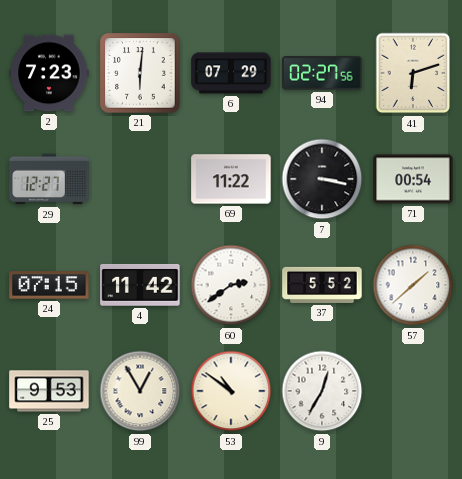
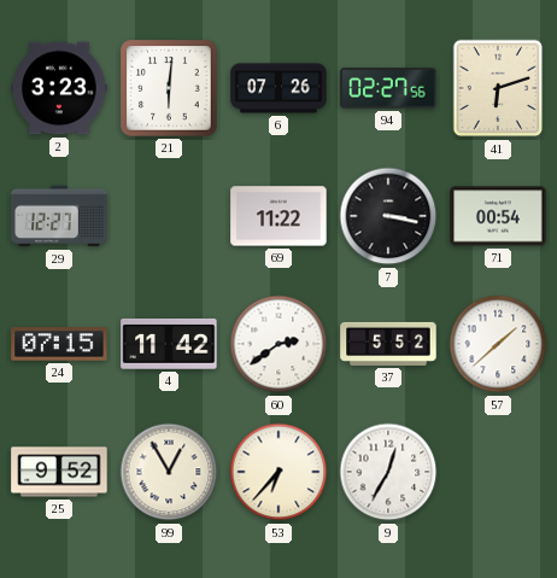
2: 7:23 -> 3:23 (59, 88)
6: 07:29 -> 07:26 (278, 88)
25: 9:53 -> 9:52 (59, 472)
53: 10:51 -> 6:37 (278, 472)
